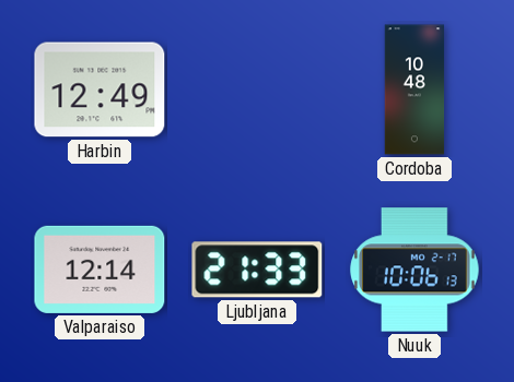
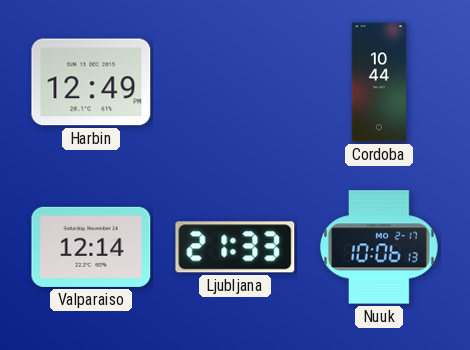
Cordoba: 10:48 -> 10:44 (379, 82)
